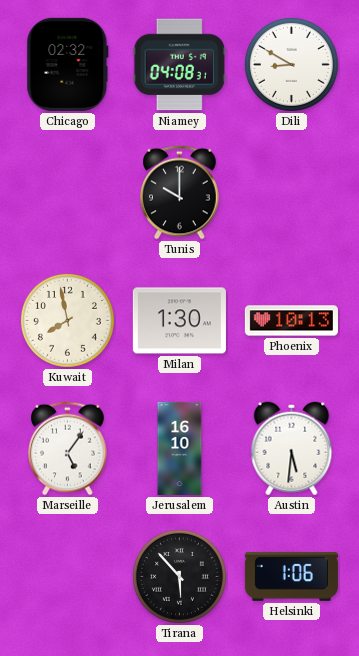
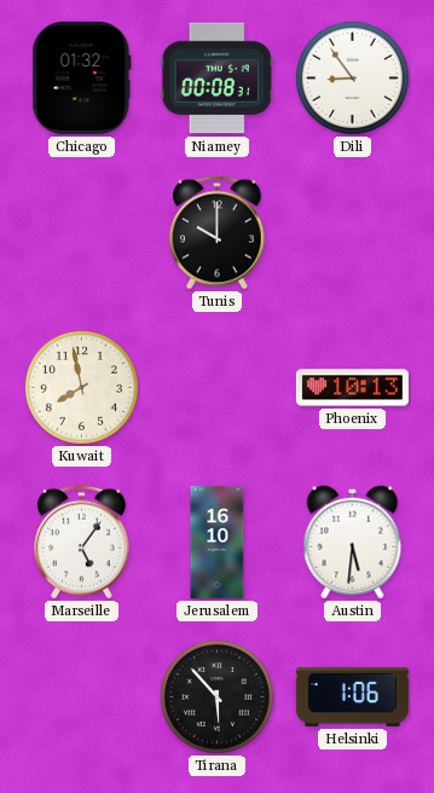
Chicago: 02:32 -> 01:32 (82, 77)
Niamey: 04:08 -> 00:08 (216, 79)
Dili: 8:50 -> 8:54 (352, 77)
Milan: 1:30 -> none (179, 321)
